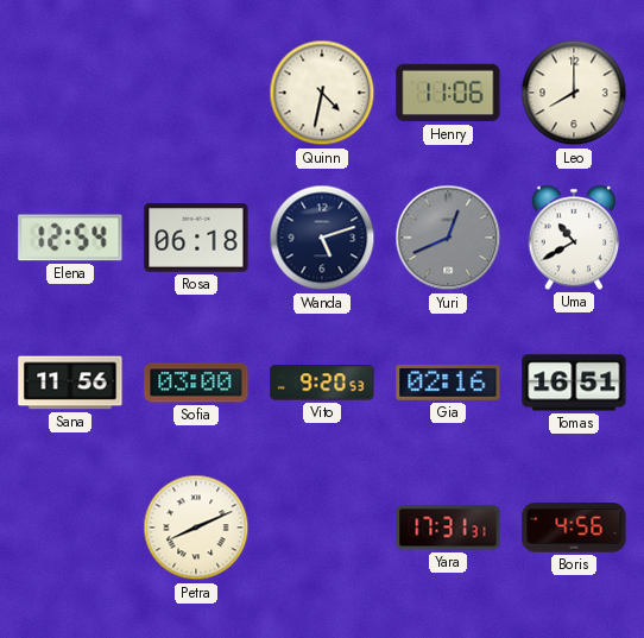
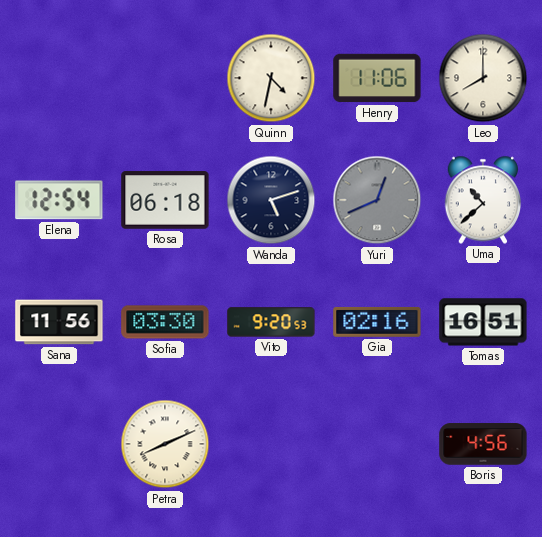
Uma: 10:40 -> 10:38 (483, 200)
Sofia: 03:00 -> 03:30 (165, 322)
Yara: 17:31 -> none (448, 528)
